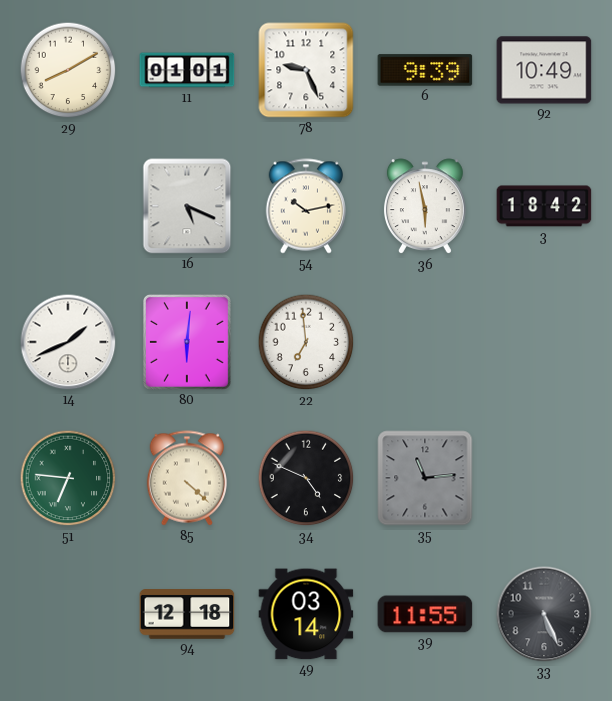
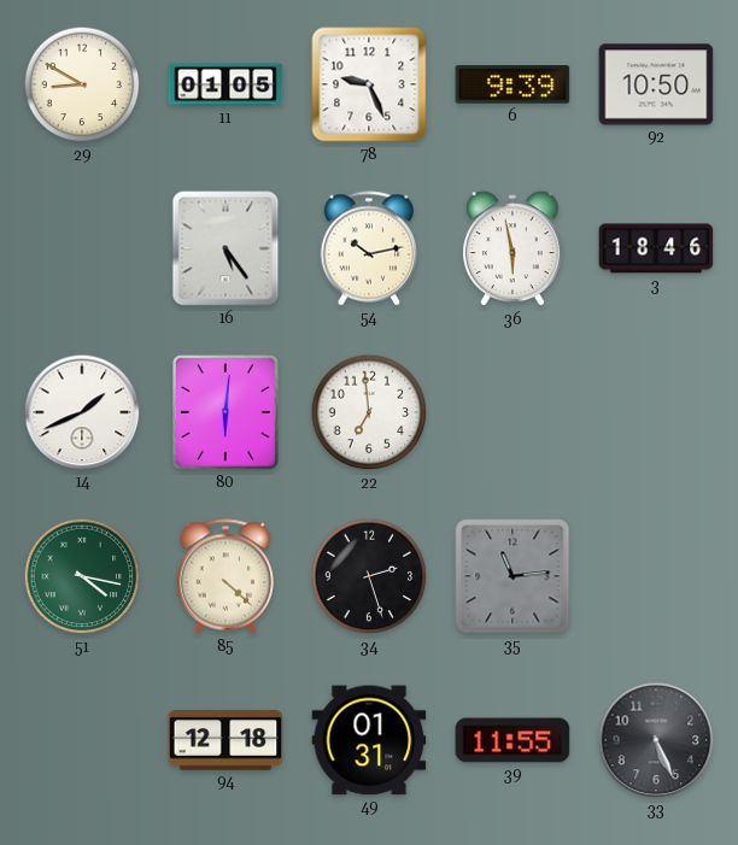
29: 8:10 -> 8:50 (82, 84)
11: 01:01 -> 01:05 (225, 84)
92: 10:49 -> 10:50 (656, 84)
16: 5:19 -> 5:24 (225, 248)
3: 18:42 -> 18:46 (656, 248)
51: 6:46 -> 4:17 (82, 576)
34: 4:49 -> 2:27 (369, 576)
49: 03:14 -> 01:31 (369, 740)
